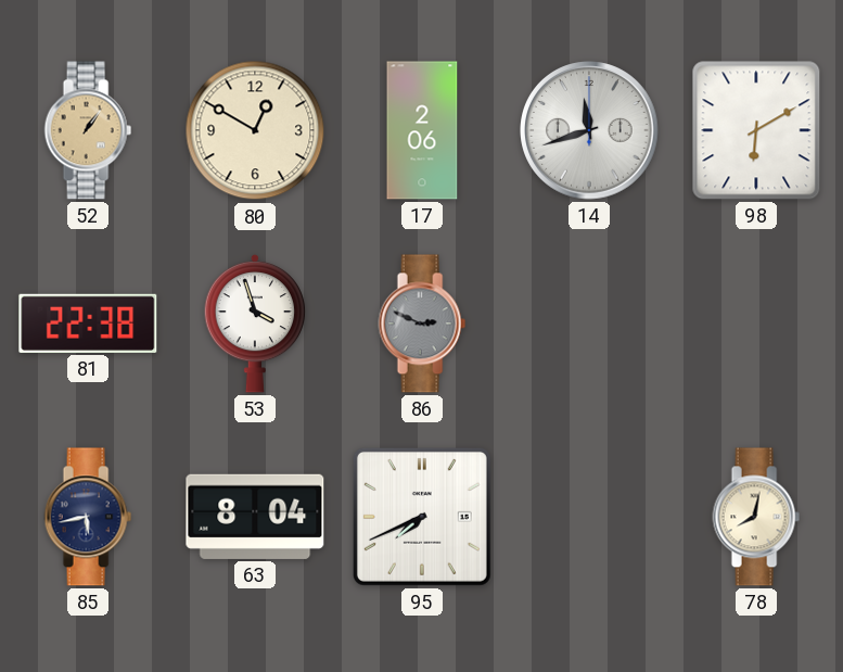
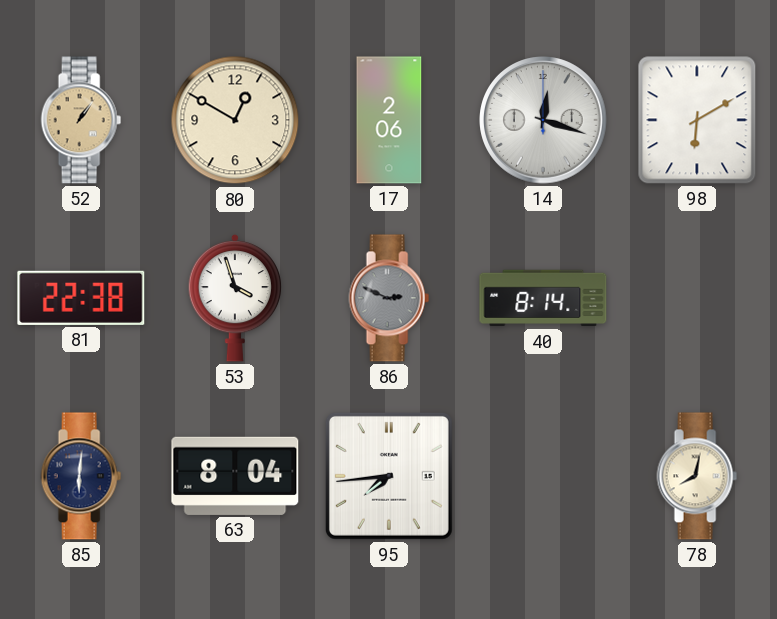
14: 11:42 -> 12:18 (543, 120)
40: none -> 8:14 (543, 298)
85: 5:43 -> 6:01 (81, 476)
95: 7:41 -> 7:44 (389, 476)
